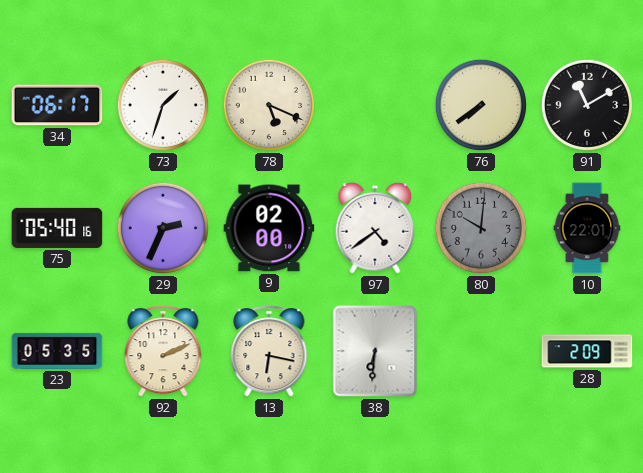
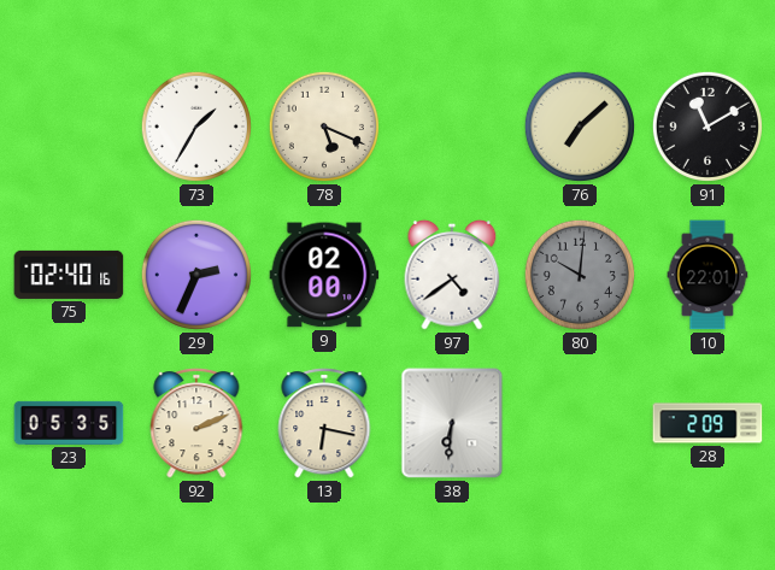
34: 06:17 -> none (57, 105)
73: 1:33 -> 1:35 (196, 127)
76: 7:39 -> 7:08 (580, 127)
75: 05:40 -> 02:40 (69, 275)
